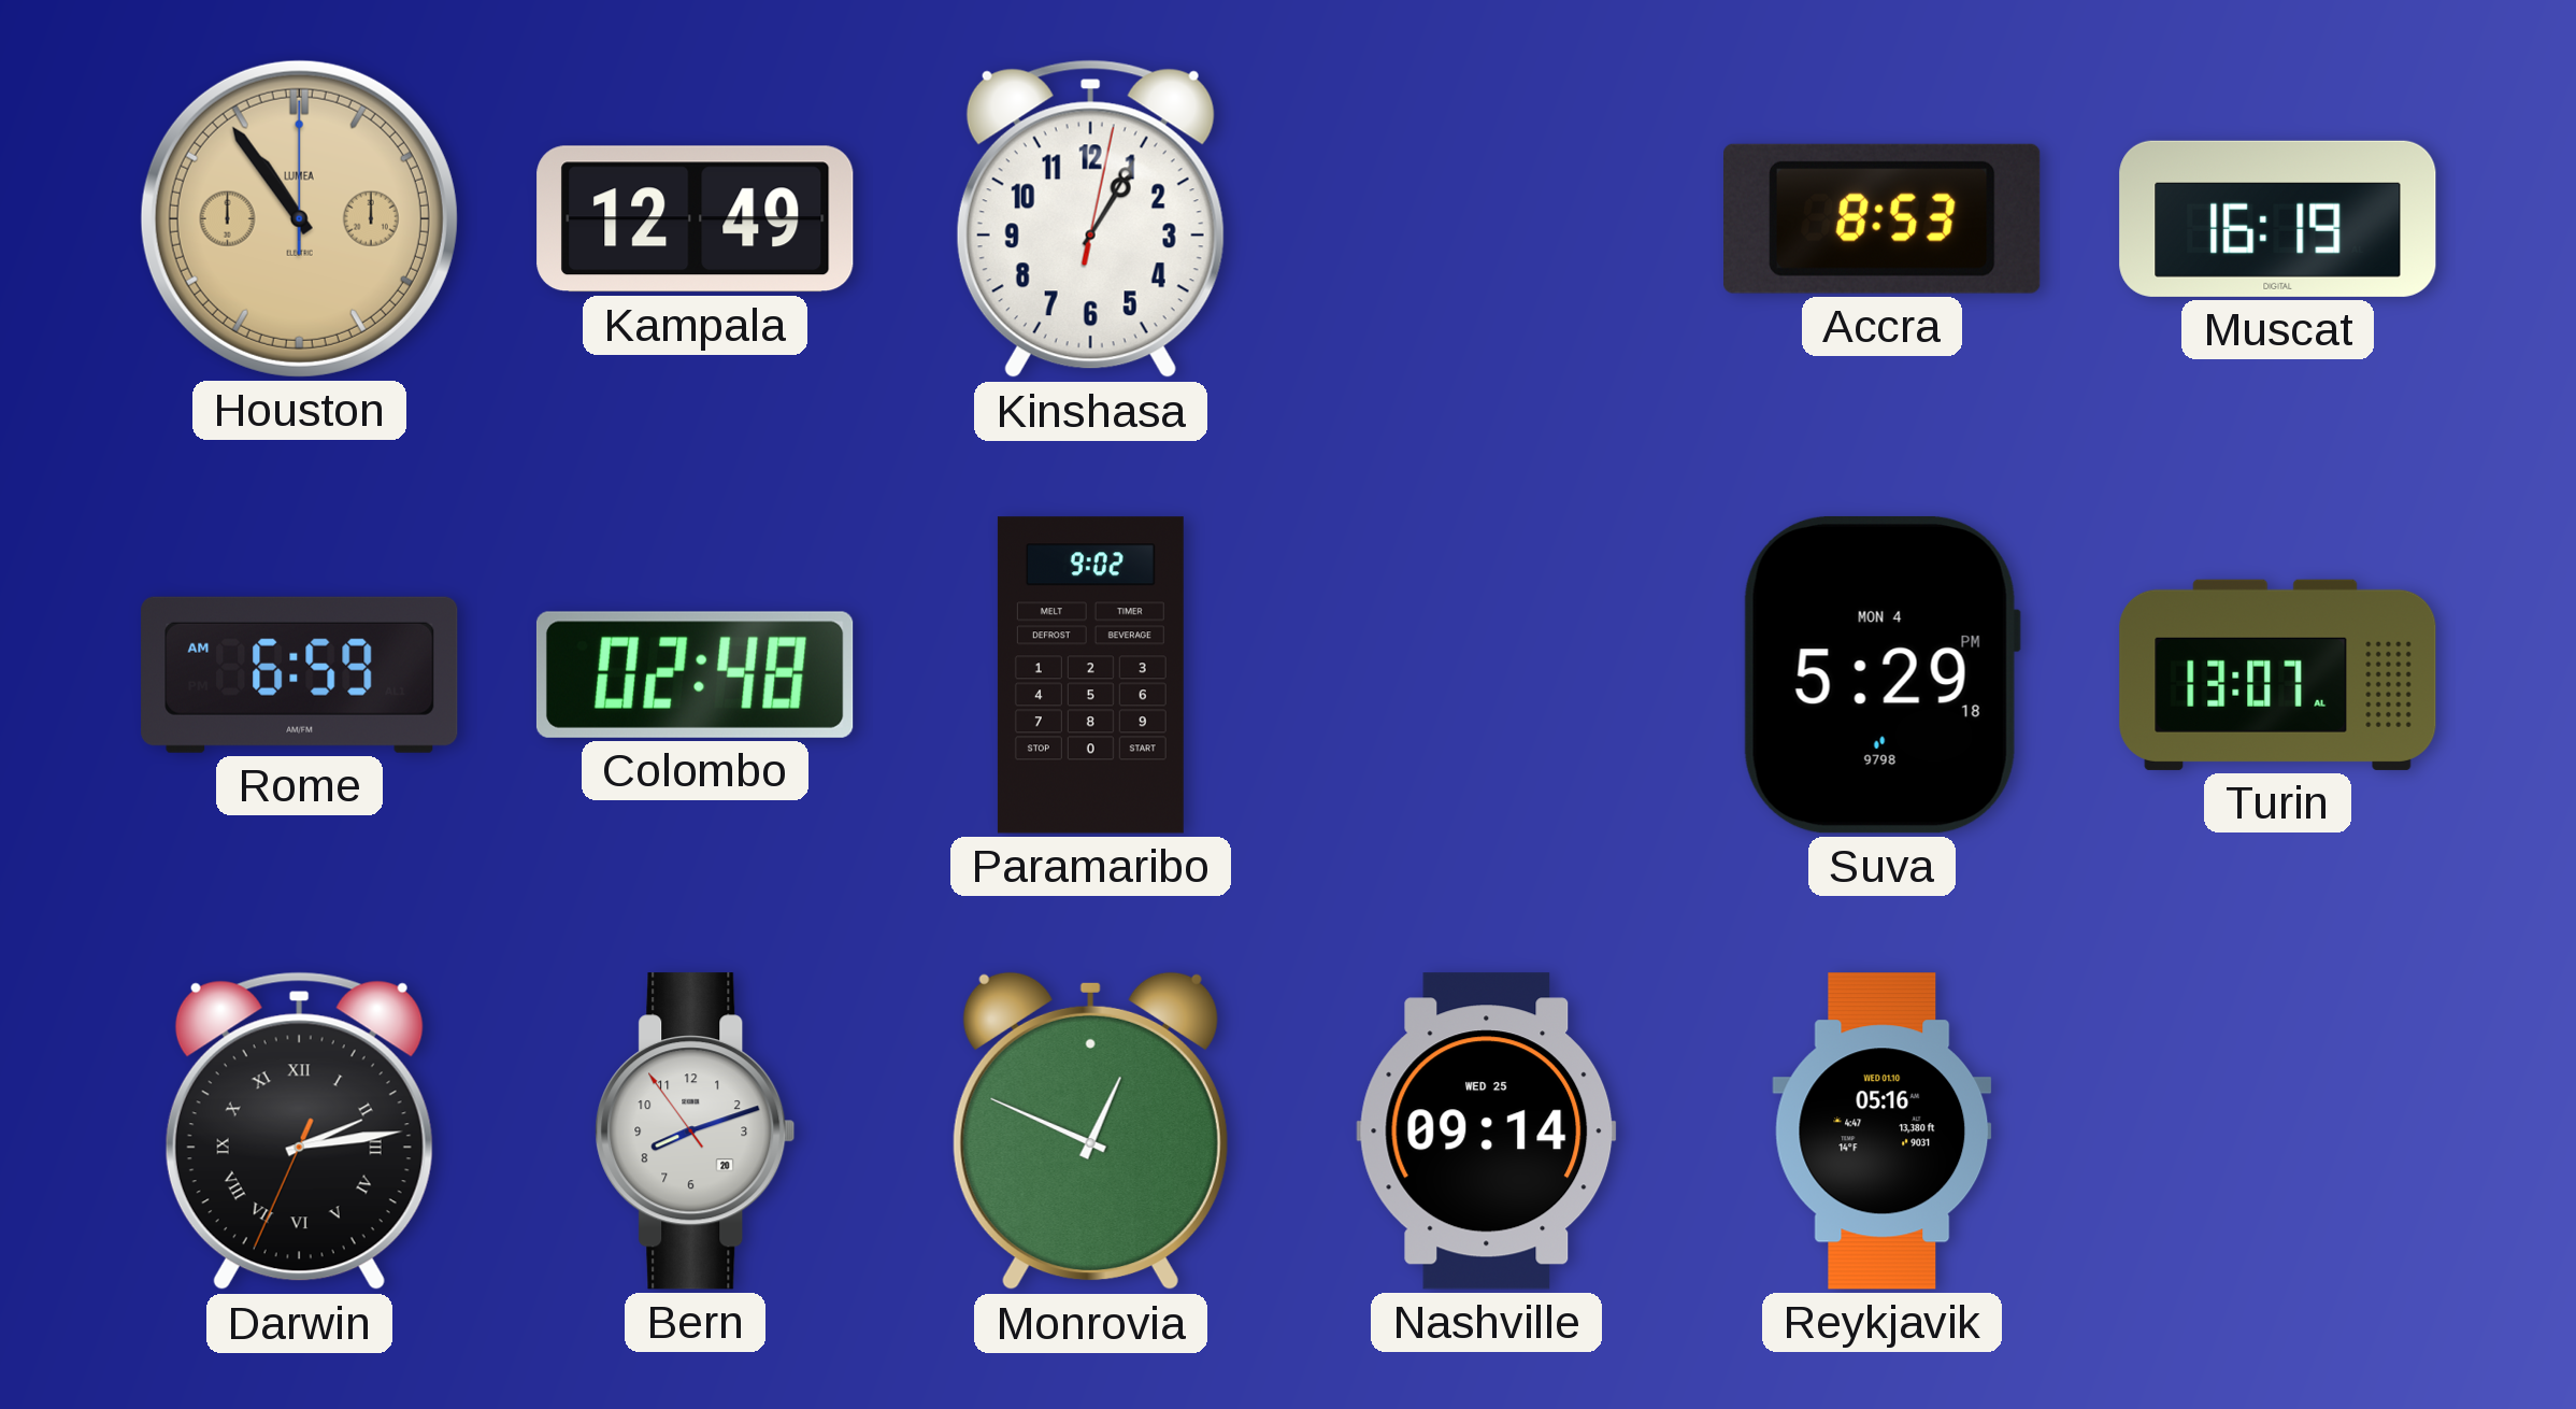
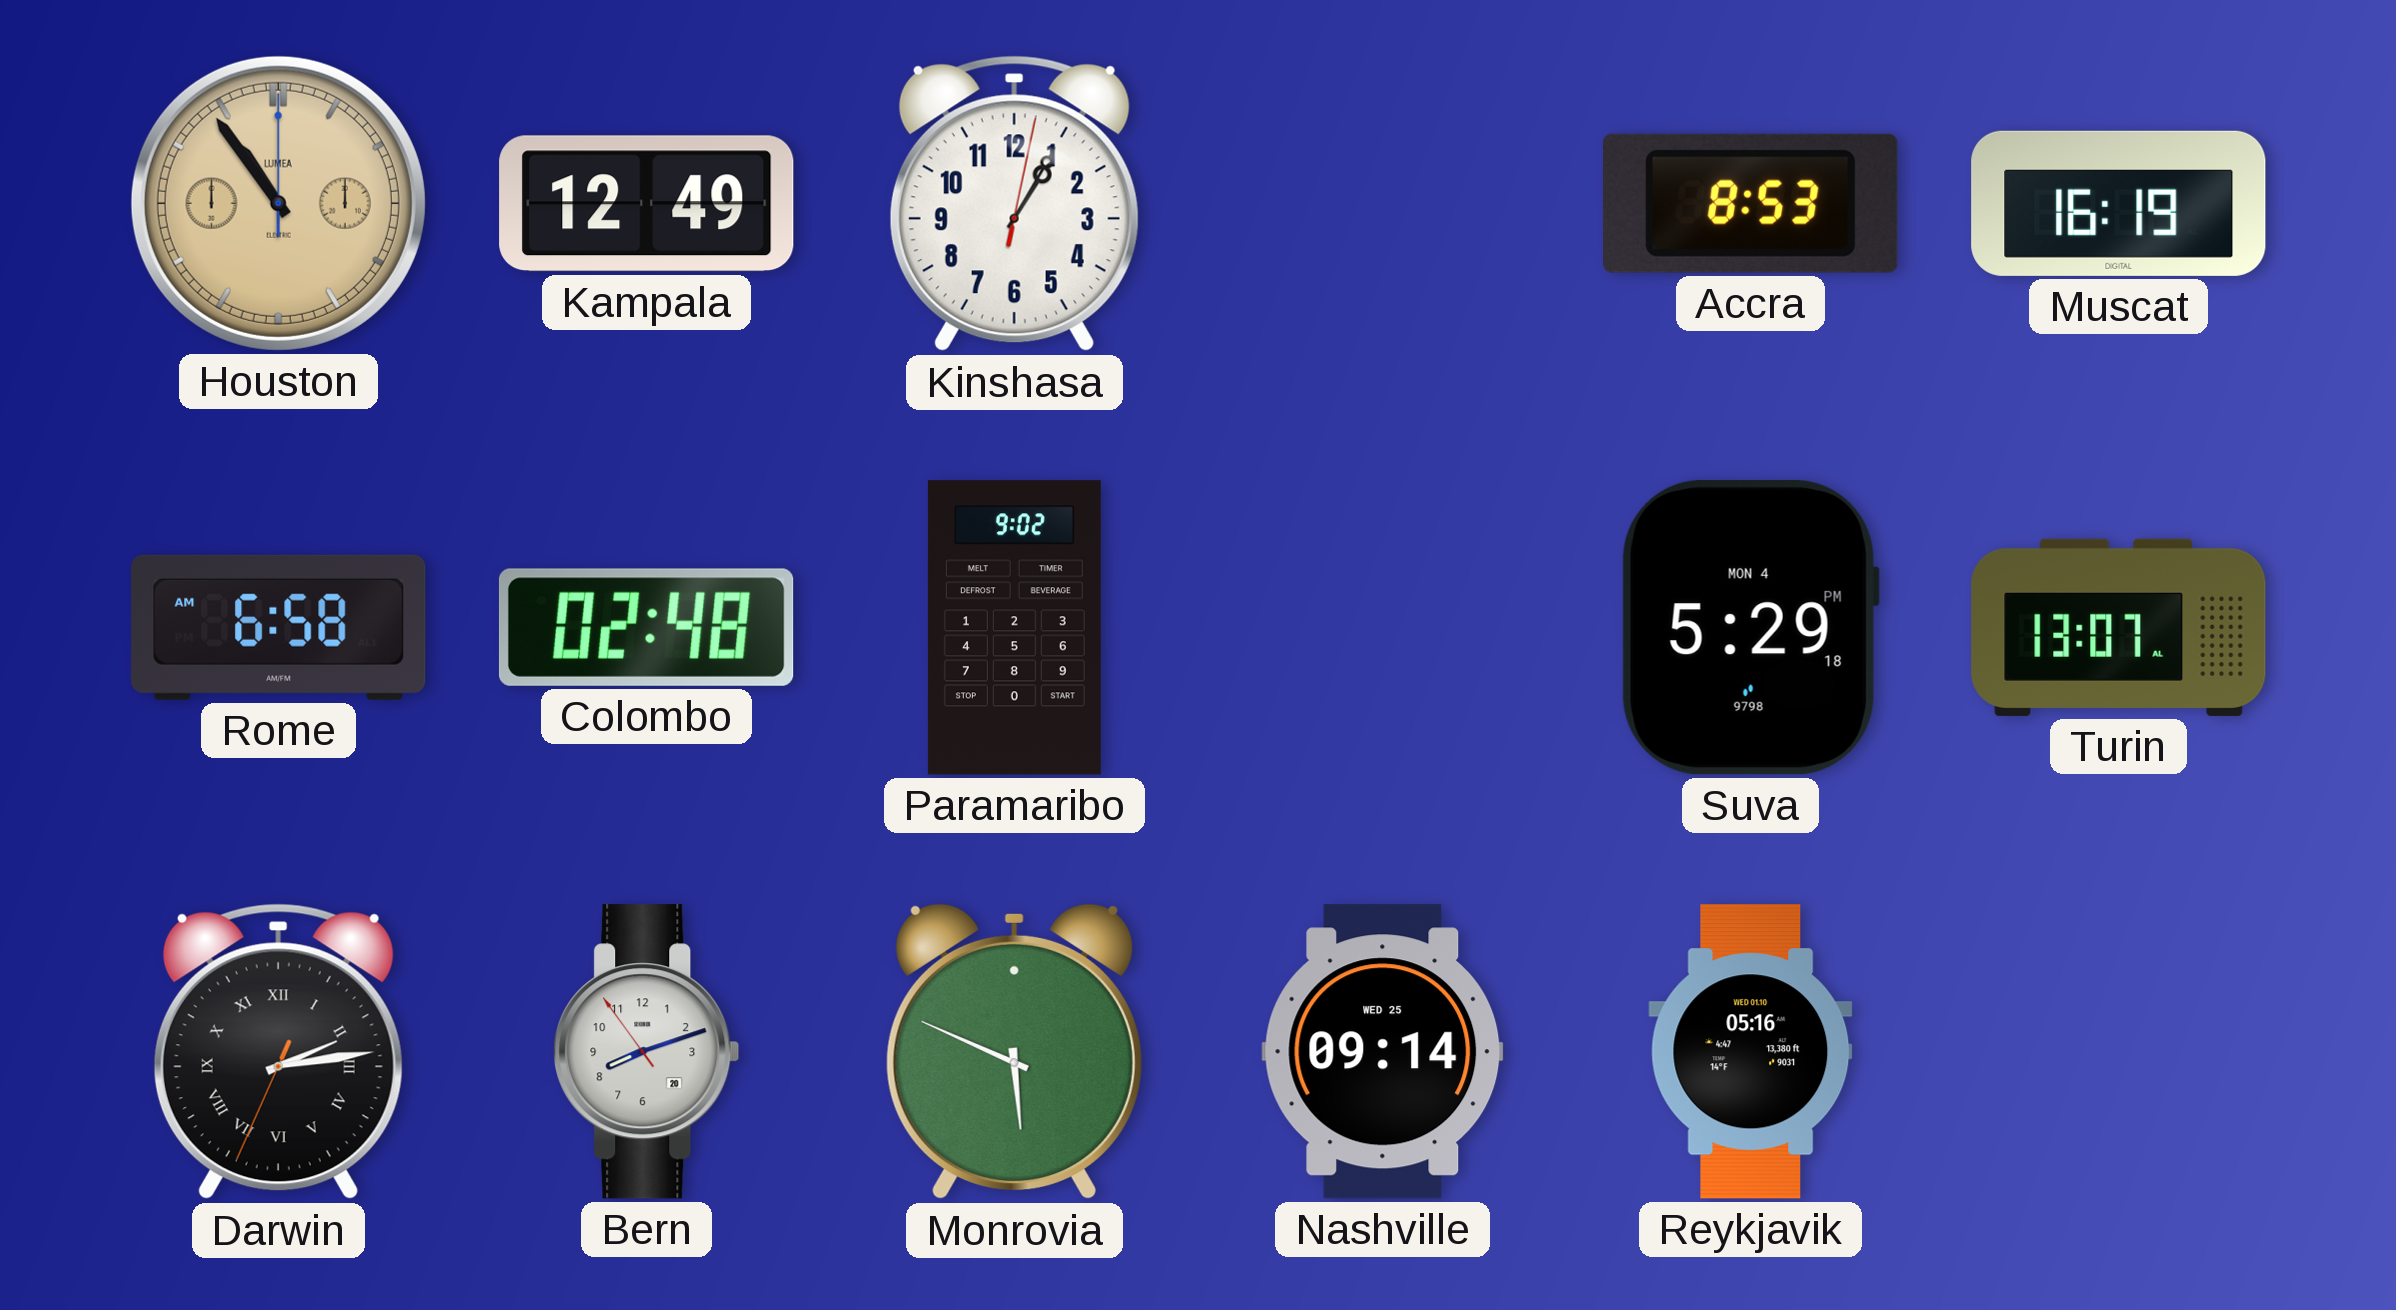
Rome: 6:59 -> 6:58 (279, 627)
Monrovia: 12:49 -> 5:49 (1014, 1052)
